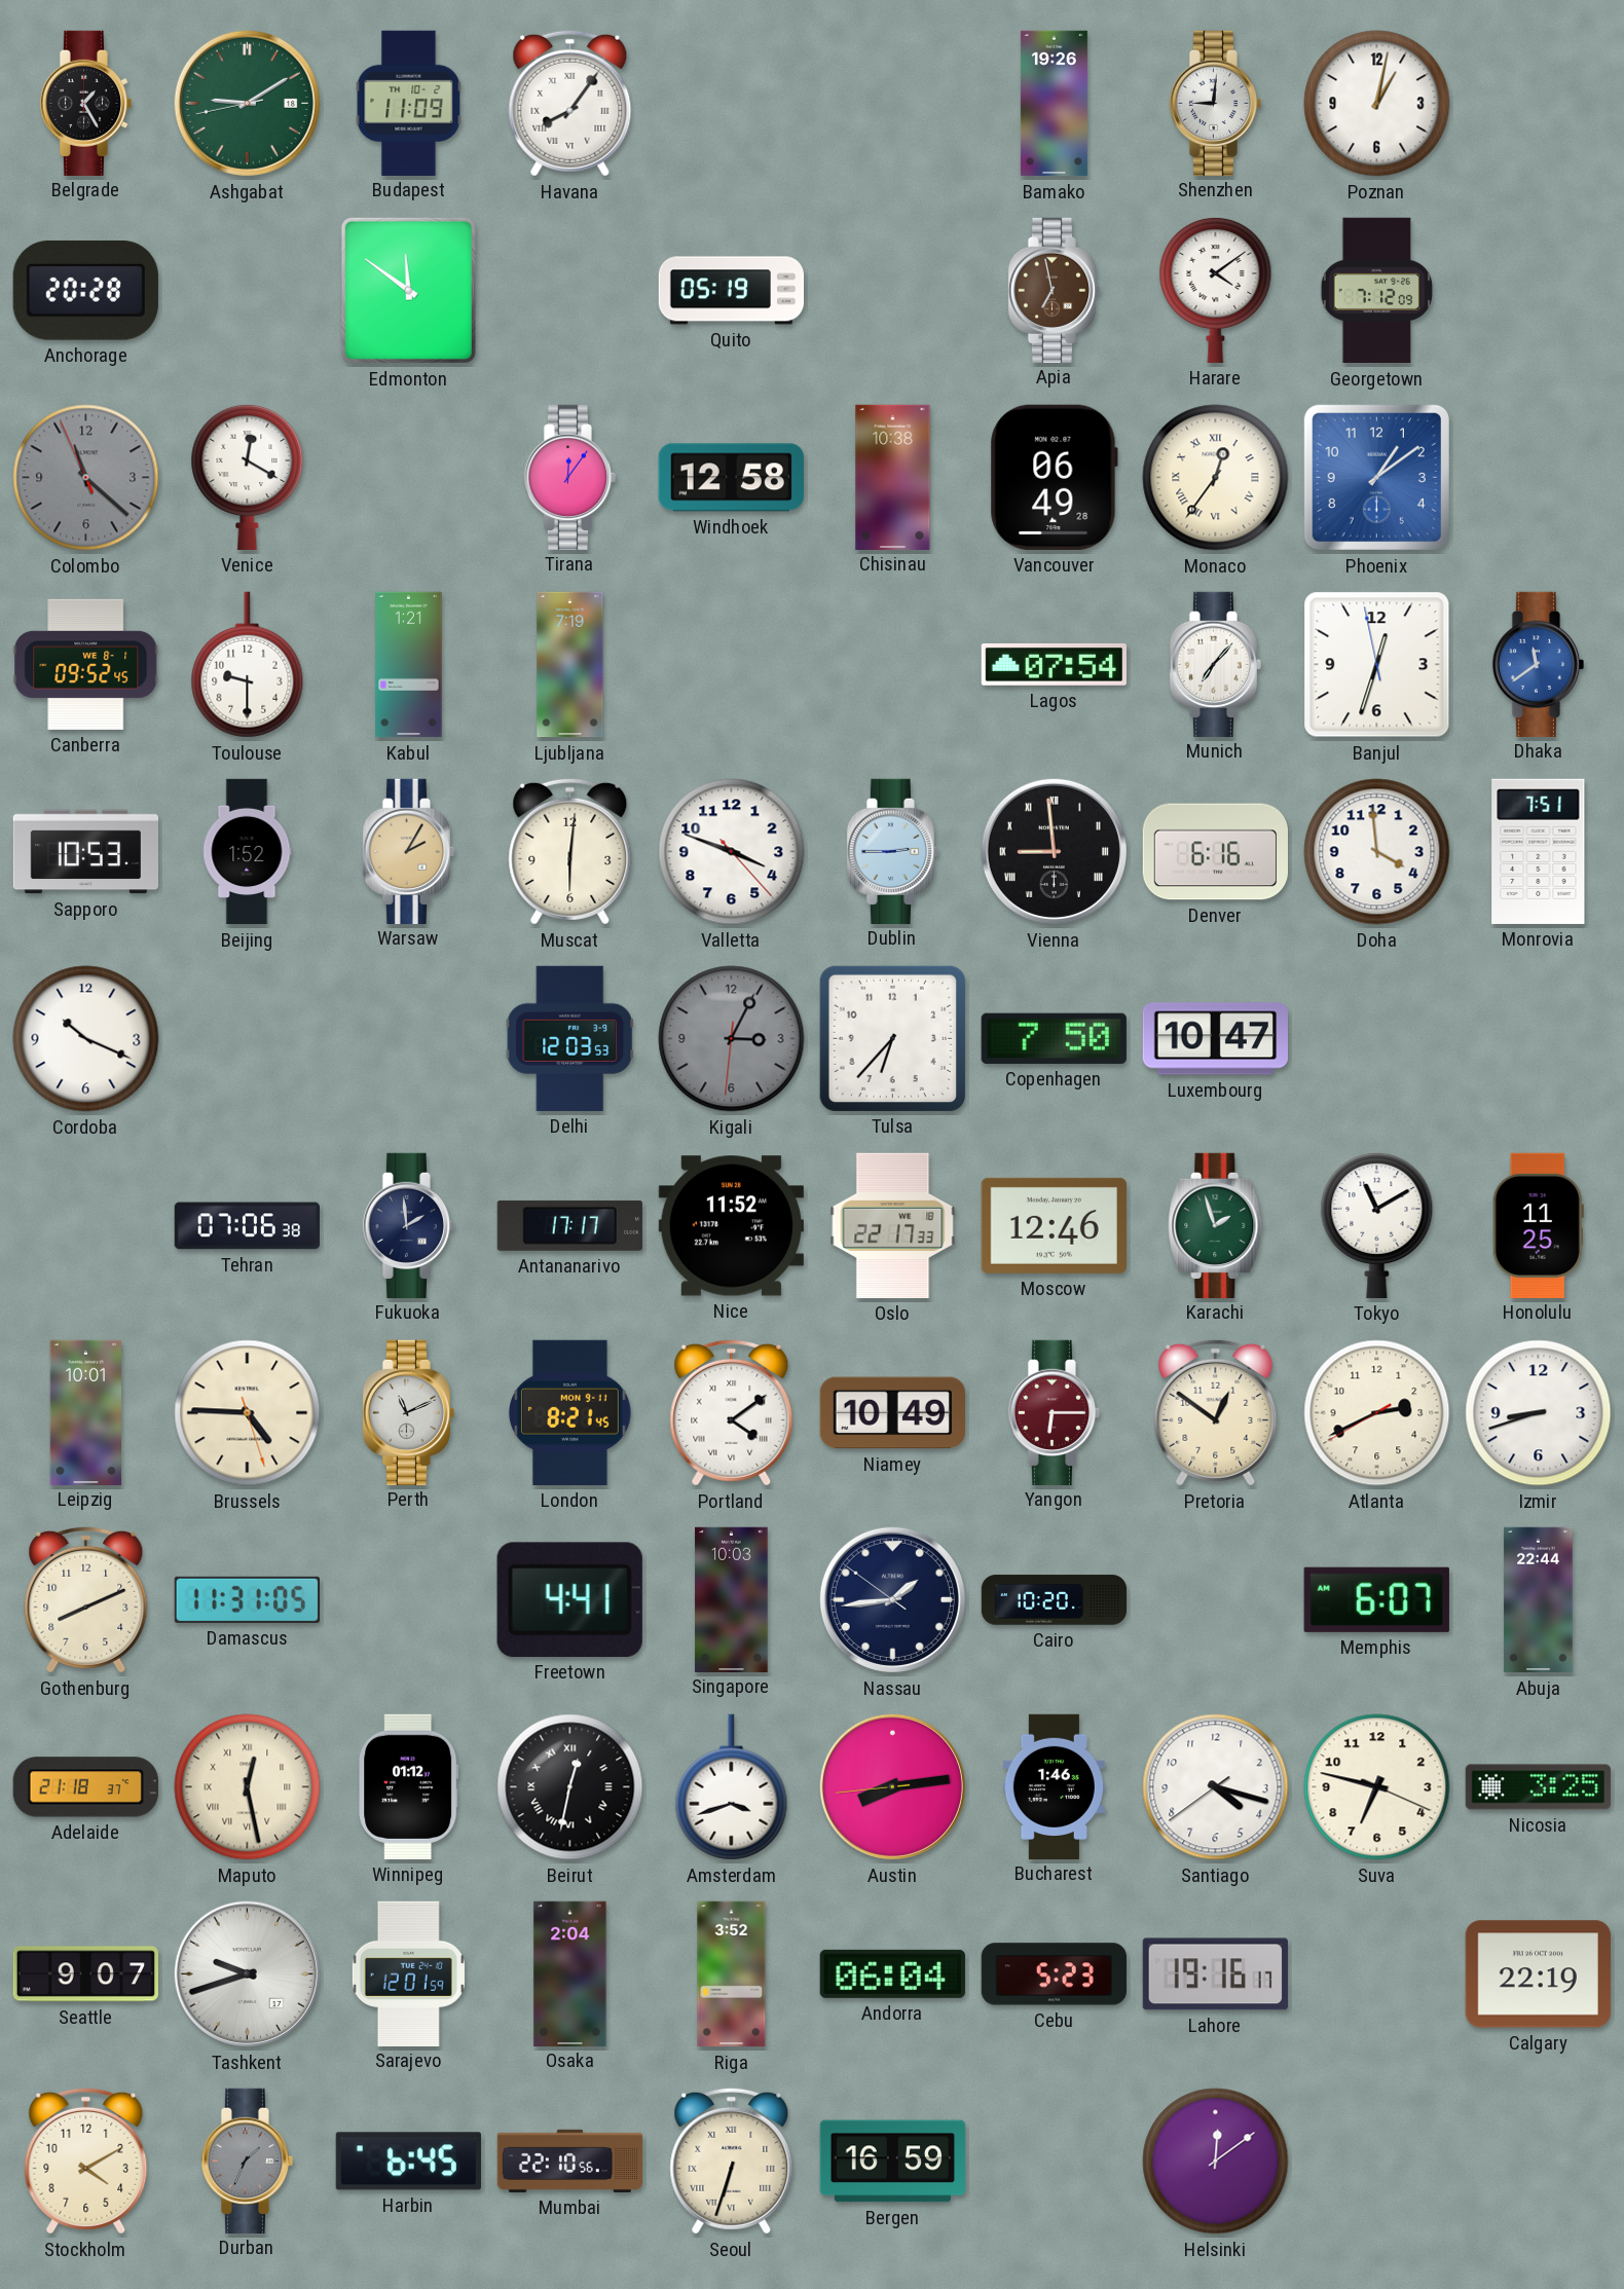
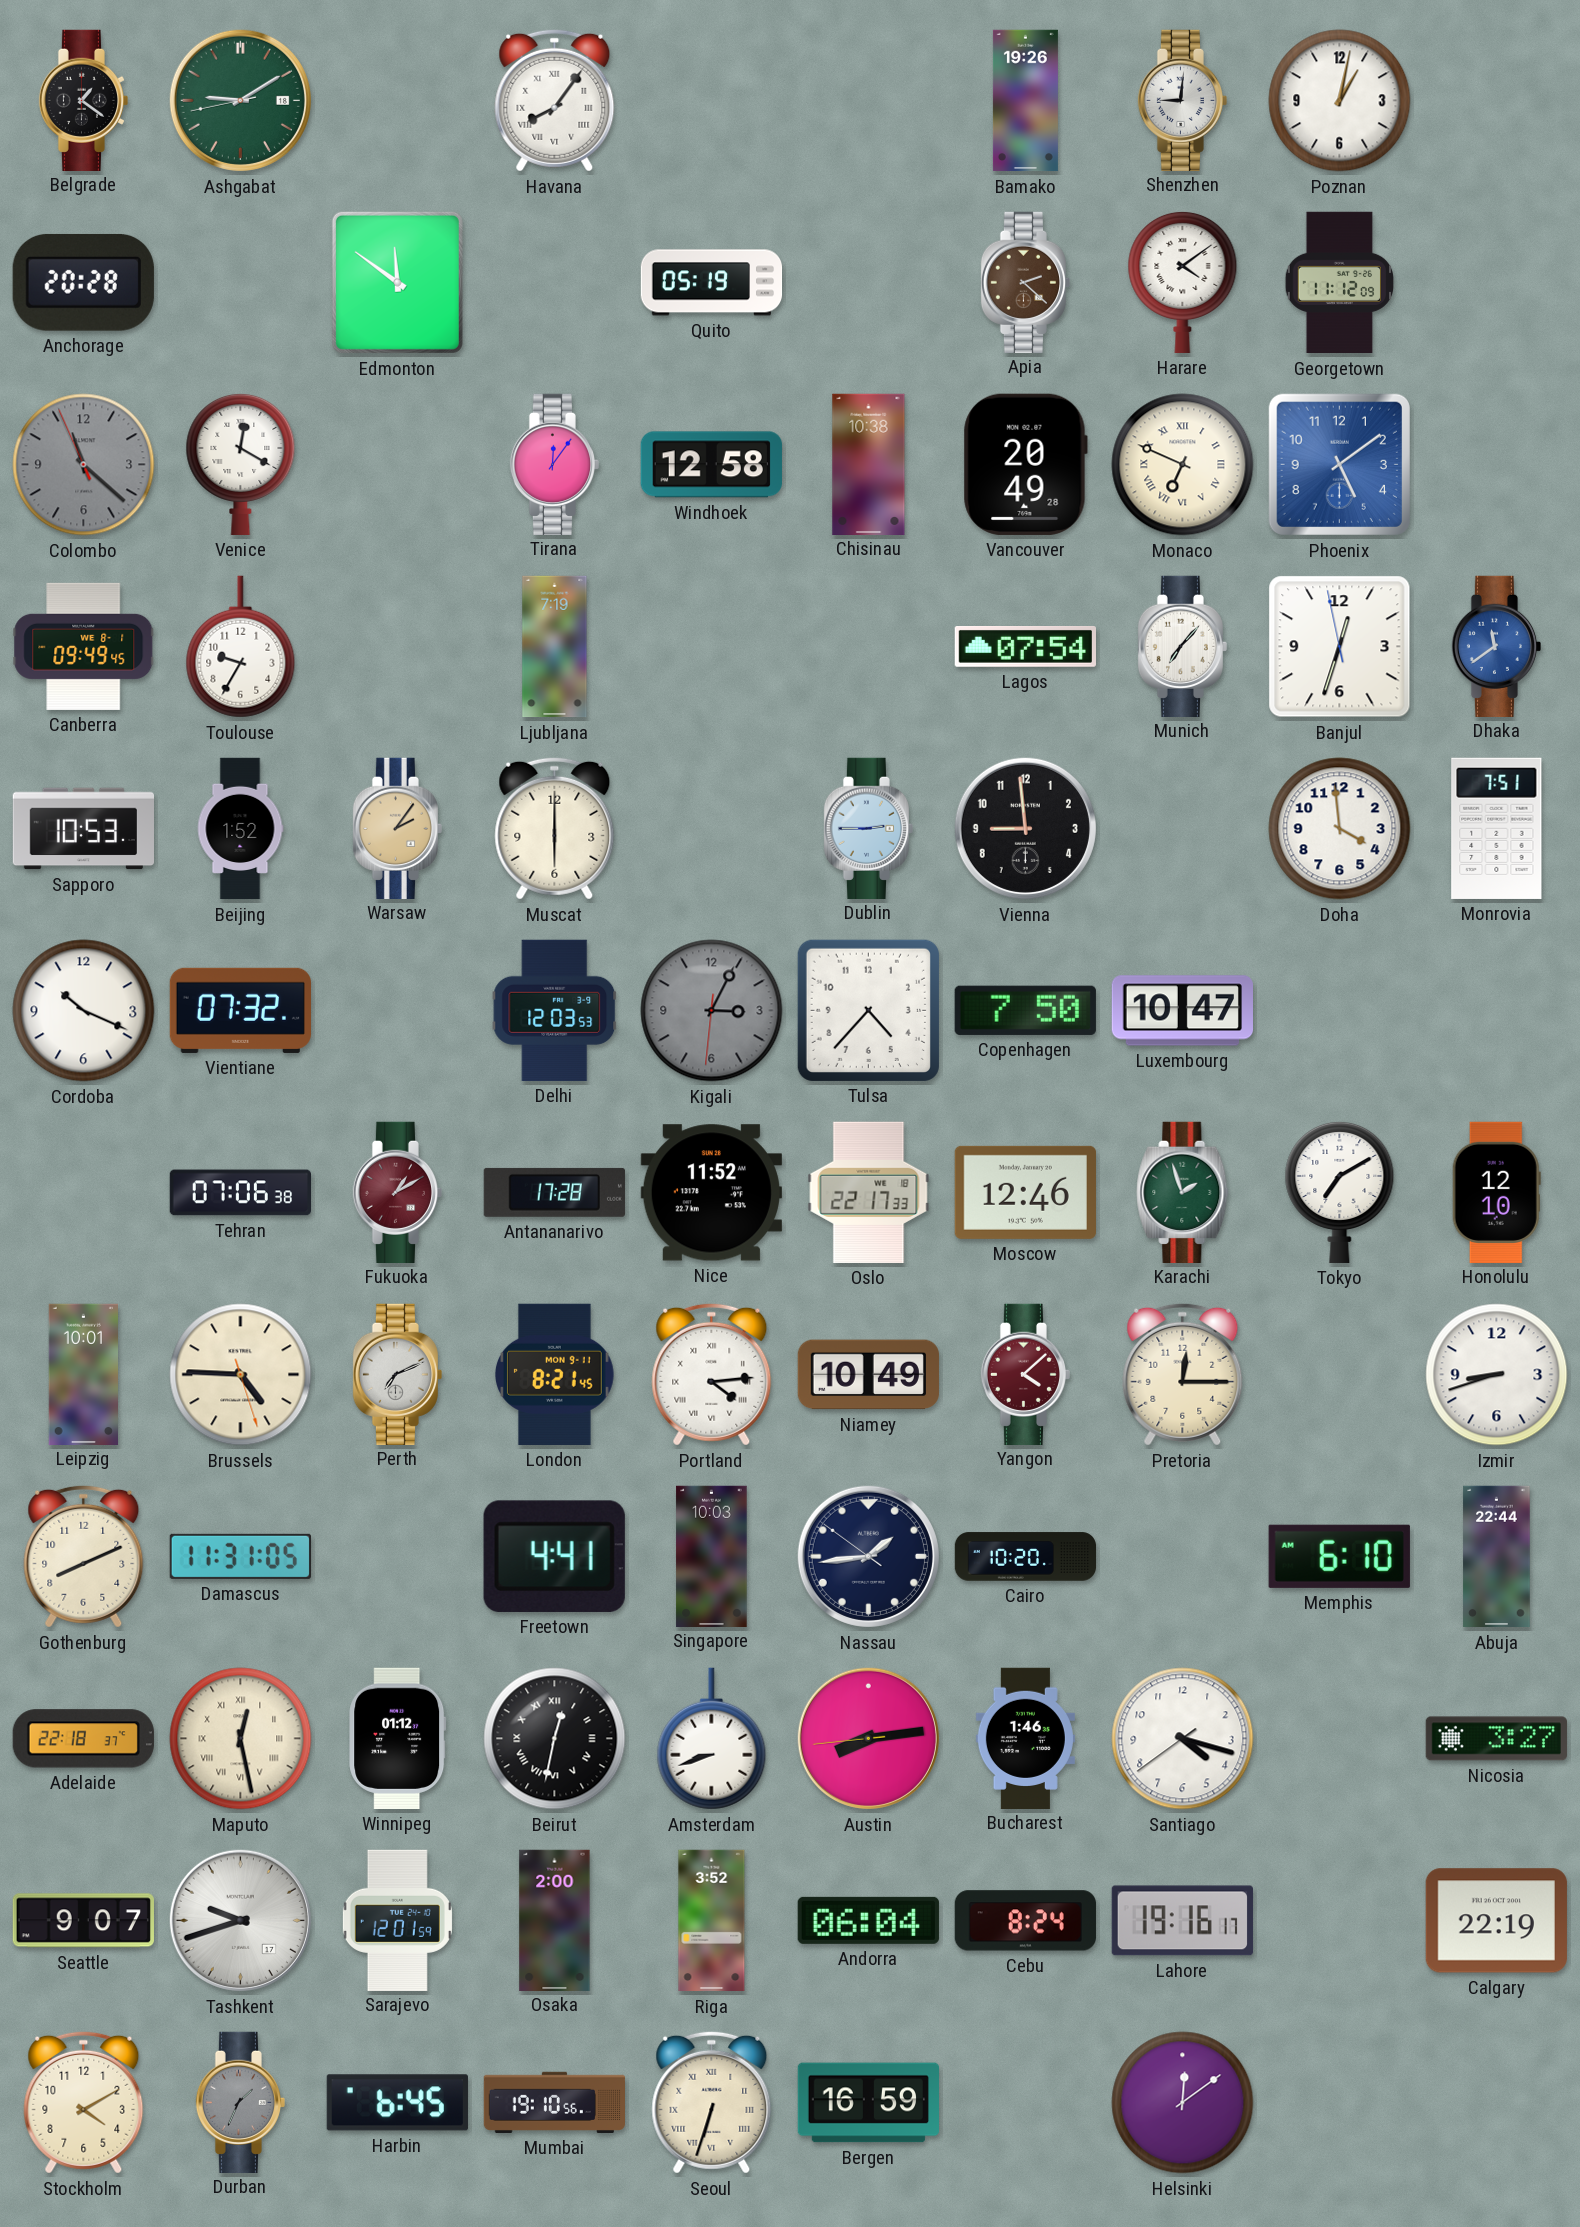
Belgrade: 1:25 -> 1:21 (84, 100)
Budapest: 11:09 -> none (409, 103)
Apia: 6:58 -> 2:22 (1026, 282)
Georgetown: 7:12 -> 11:12 (1340, 283)
Vancouver: 06:49 -> 20:49 (1025, 464)
Monaco: 12:36 -> 6:49 (1183, 465)
Phoenix: 1:09 -> 5:09 (1339, 464)
Canberra: 09:52 -> 09:49 (84, 646)
Toulouse: 9:30 -> 9:35 (241, 647)
Kabul: 1:21 -> none (409, 665)
Warsaw: 2:05 -> 2:06 (398, 828)
Muscat: 6:01 -> 6:00 (555, 828)
Valletta: 3:48 -> none (732, 852)
Vienna numerals: Roman -> Arabic (1025, 828)
Denver: 6:16 -> none (1215, 852)
Vientiane: none -> 07:32 (240, 1010)
Tulsa: 6:37 -> 4:37 (868, 1010)
Fukuoka: 1:59 -> 1:10 (398, 1192)
Fukuoka dial: navy -> burgundy (398, 1192)
Antananarivo: 17:17 -> 17:28 (554, 1192)
Tokyo: 11:10 -> 7:10 (1340, 1192)
Honolulu: 11:25 -> 12:10 (1496, 1192)
Perth: 11:11 -> 7:11 (398, 1374)
Portland: 4:09 -> 4:14 (712, 1374)
Yangon: 6:15 -> 4:08 (1026, 1374)
Pretoria: 12:51 -> 12:15 (1183, 1374)
Atlanta: 2:40 -> none (1377, 1413)
Memphis: 6:07 -> 6:10 (1339, 1556)
Adelaide: 21:18 -> 22:18 (83, 1739)
Amsterdam: 3:42 -> 8:42 (712, 1739)
Suva: 6:47 -> none (1377, 1787)
Nicosia: 3:25 -> 3:27 (1496, 1739)
Osaka: 2:04 -> 2:00 (555, 1920)
Cebu: 5:23 -> 8:24 (1025, 1921)
Mumbai: 22:10 -> 19:10 (554, 2102)
